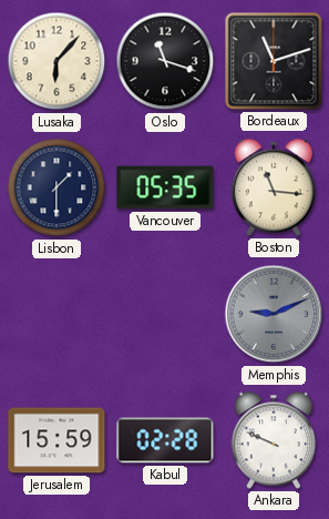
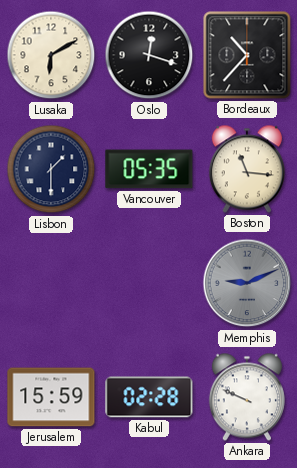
Lusaka: 6:07 -> 6:10 (51, 55)
Oslo: 11:18 -> 12:18 (149, 55)
Bordeaux: 11:12 -> 10:37 (247, 55)
